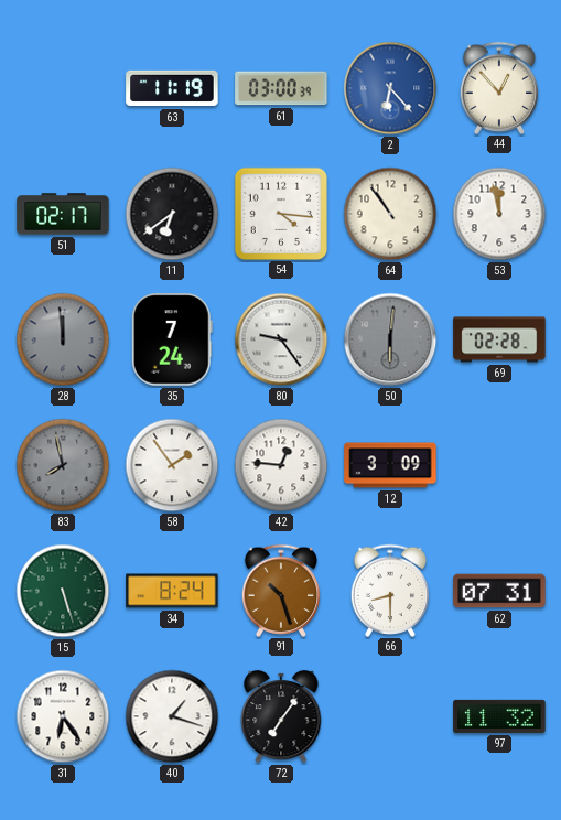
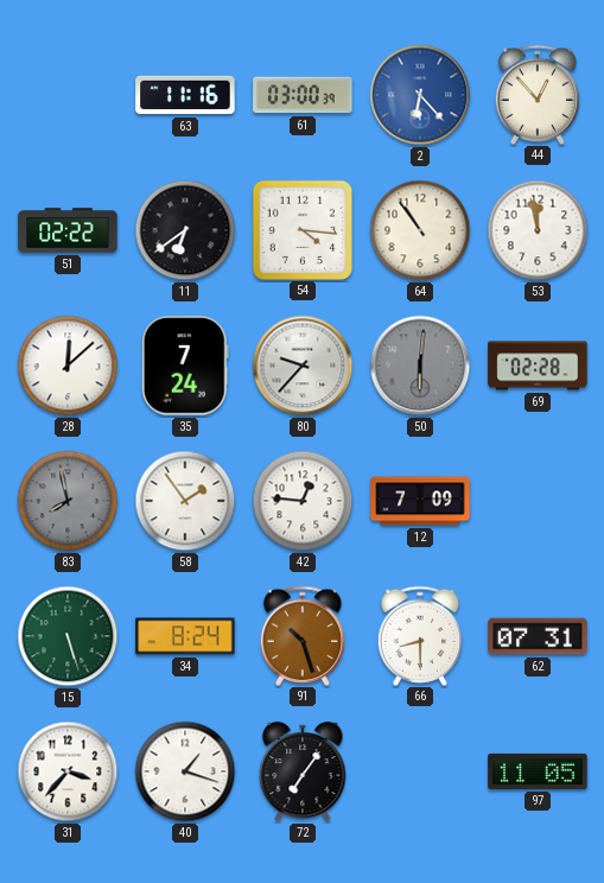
63: 11:19 -> 11:16 (185, 95)
51: 02:17 -> 02:22 (68, 230)
28: 11:59 -> 12:08 (68, 366)
28 dial: grey -> white (68, 366)
80: 9:24 -> 9:37 (303, 366)
12: 3:09 -> 7:09 (420, 501)
31: 6:24 -> 3:37 (68, 771)
97: 11:32 -> 11:05 (538, 771)
